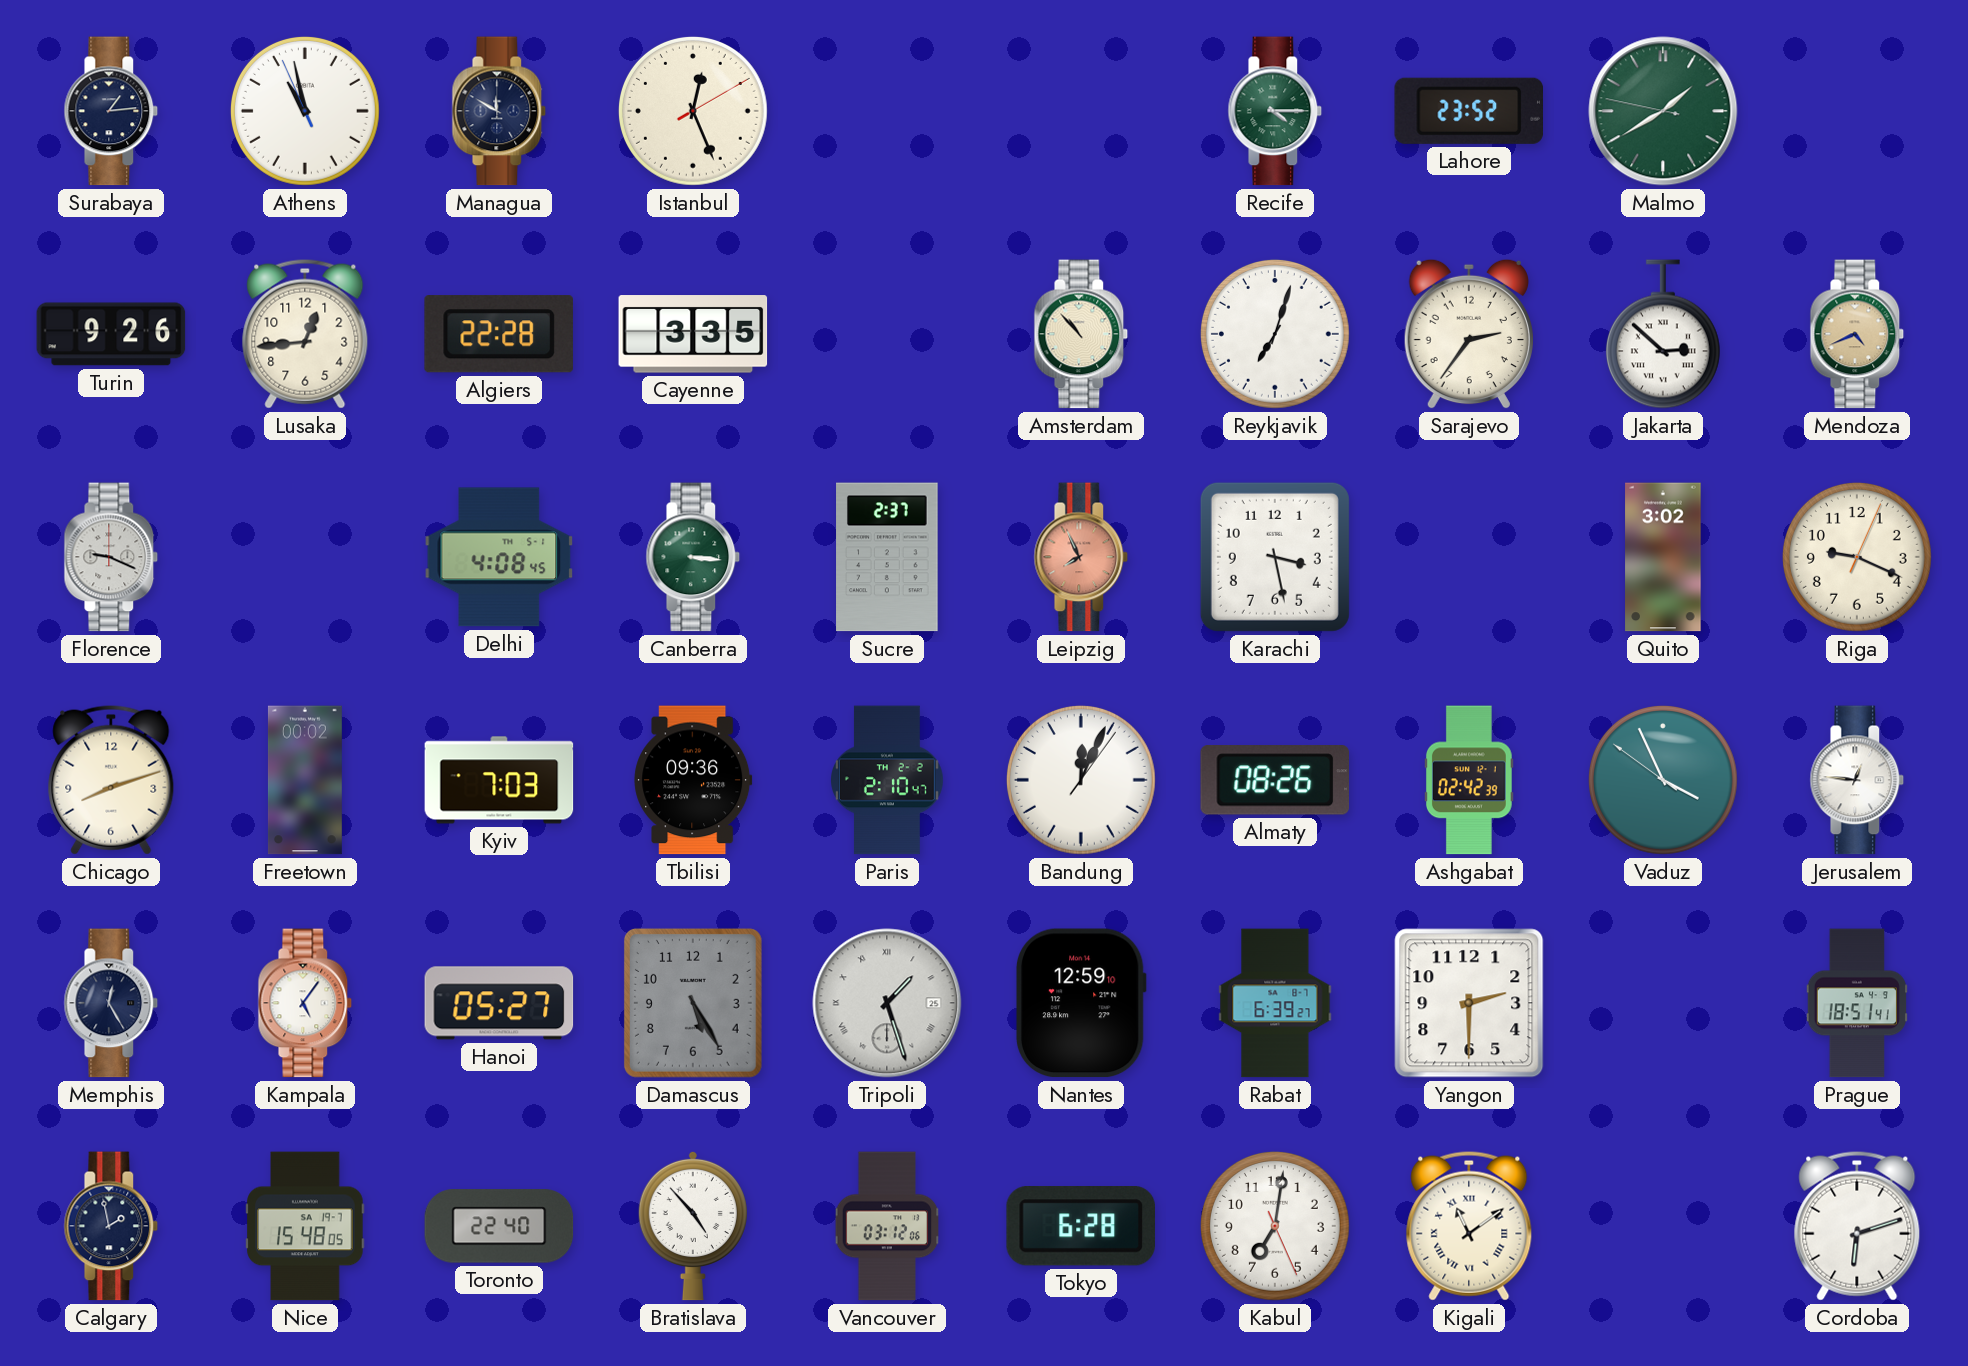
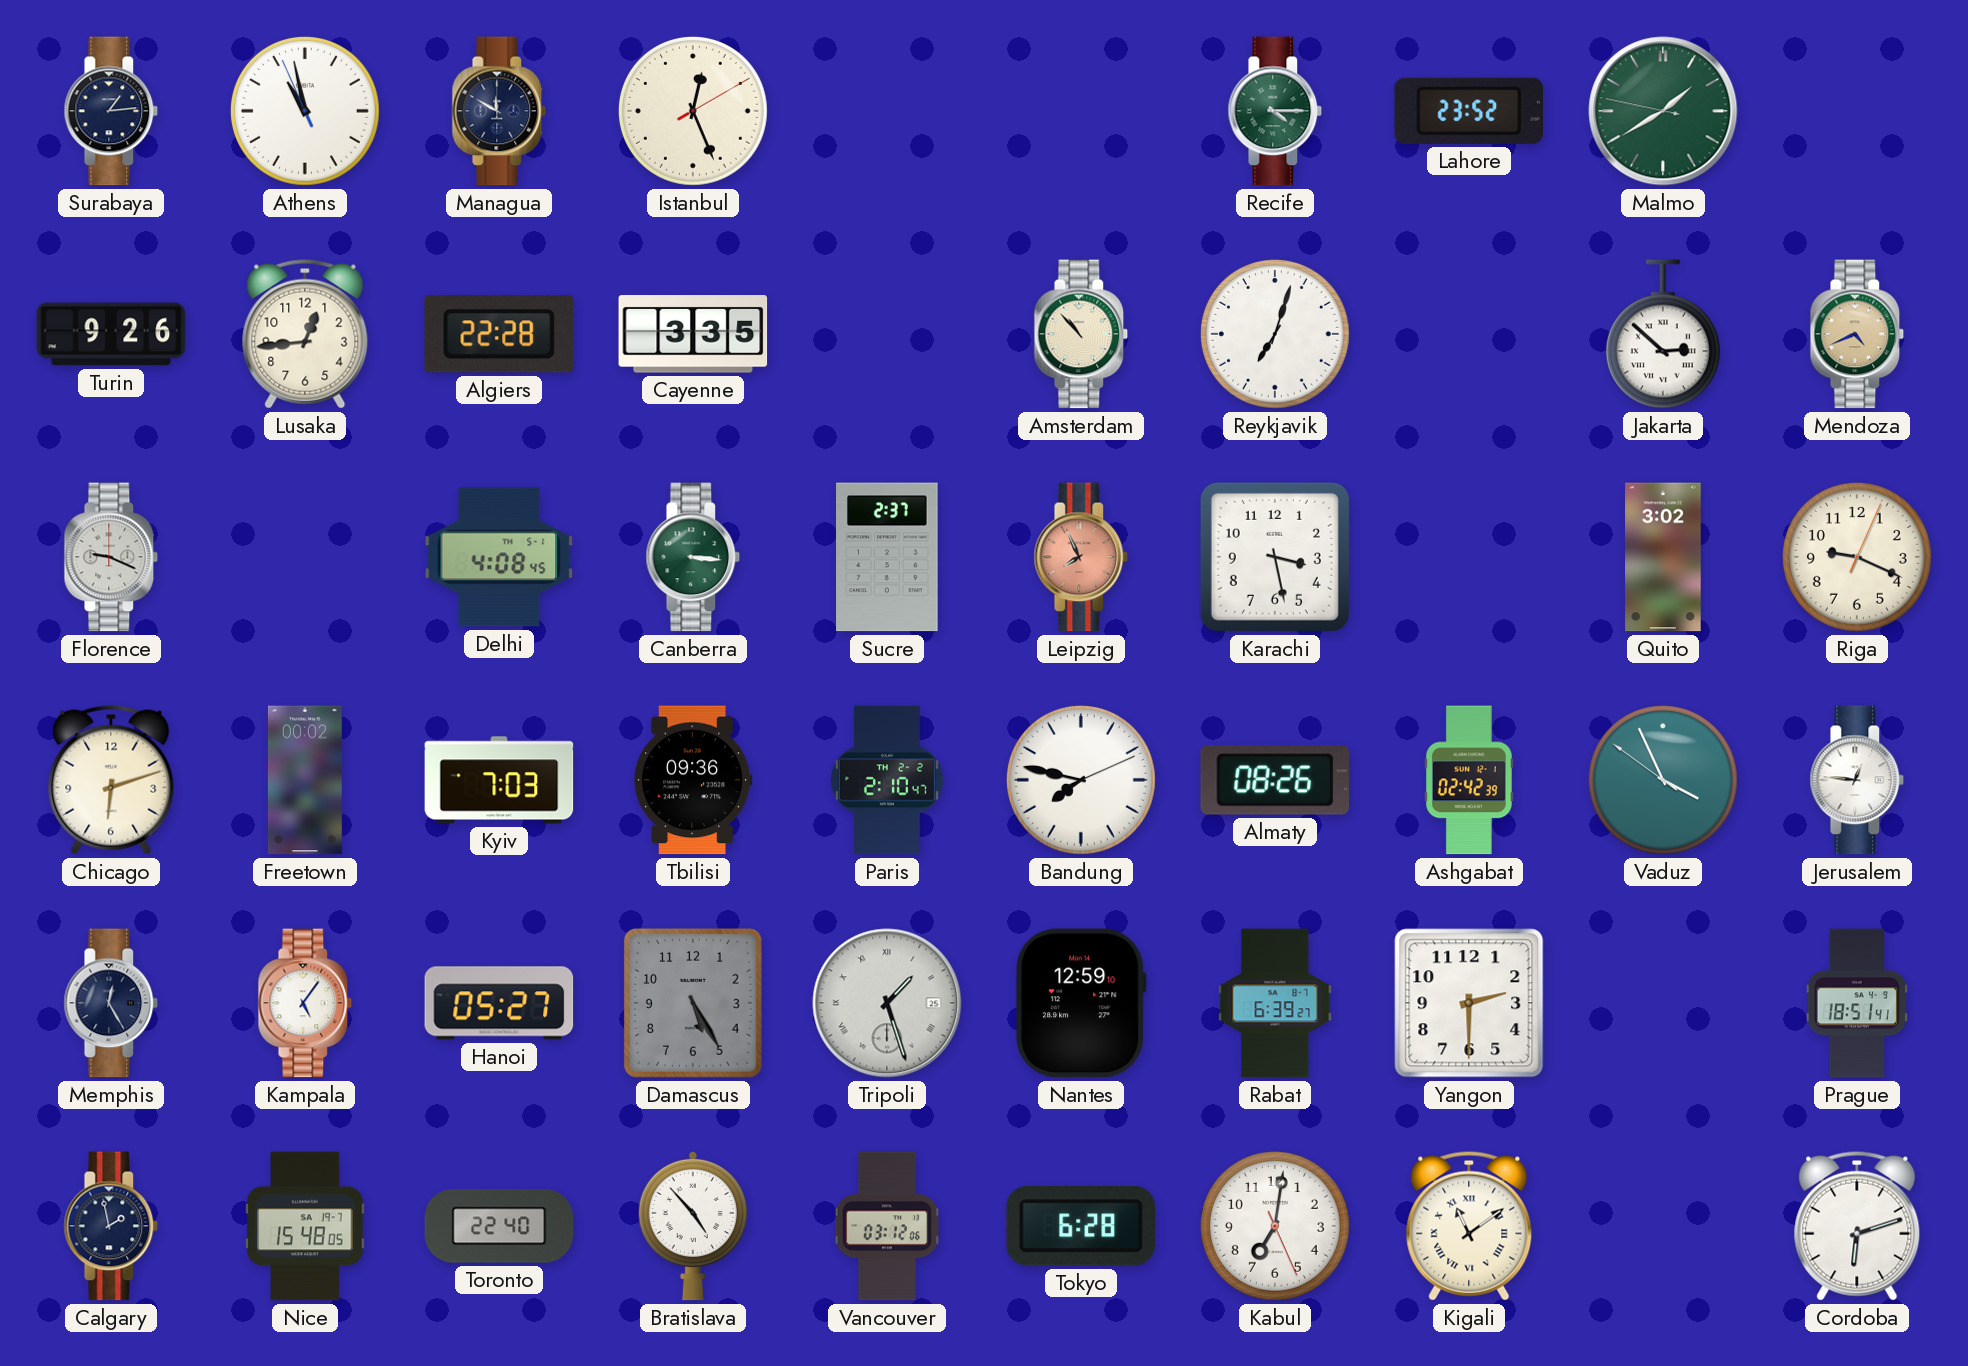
Sarajevo: 2:36 -> none (1469, 334)
Chicago: 8:12 -> 6:12 (111, 780)
Bandung: 12:04 -> 7:47 (1081, 780)
